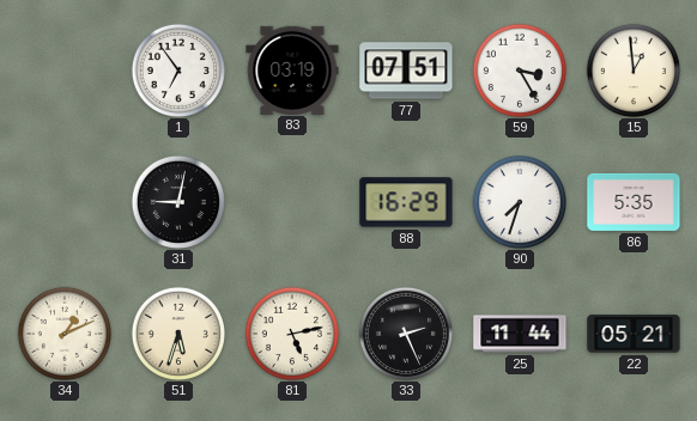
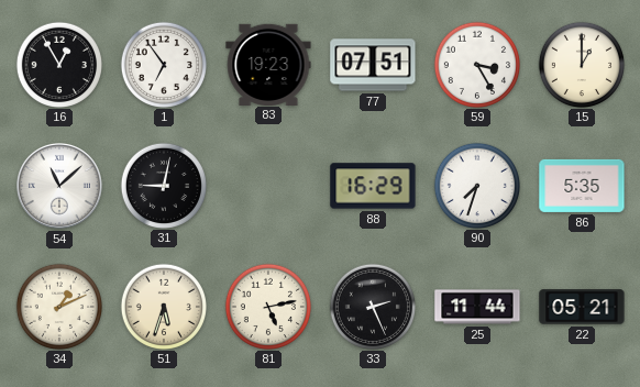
16: none -> 12:55 (58, 64)
83: 03:19 -> 19:23 (268, 64)
15: 12:59 -> 1:00 (581, 64)
54: none -> 11:08 (59, 186)
